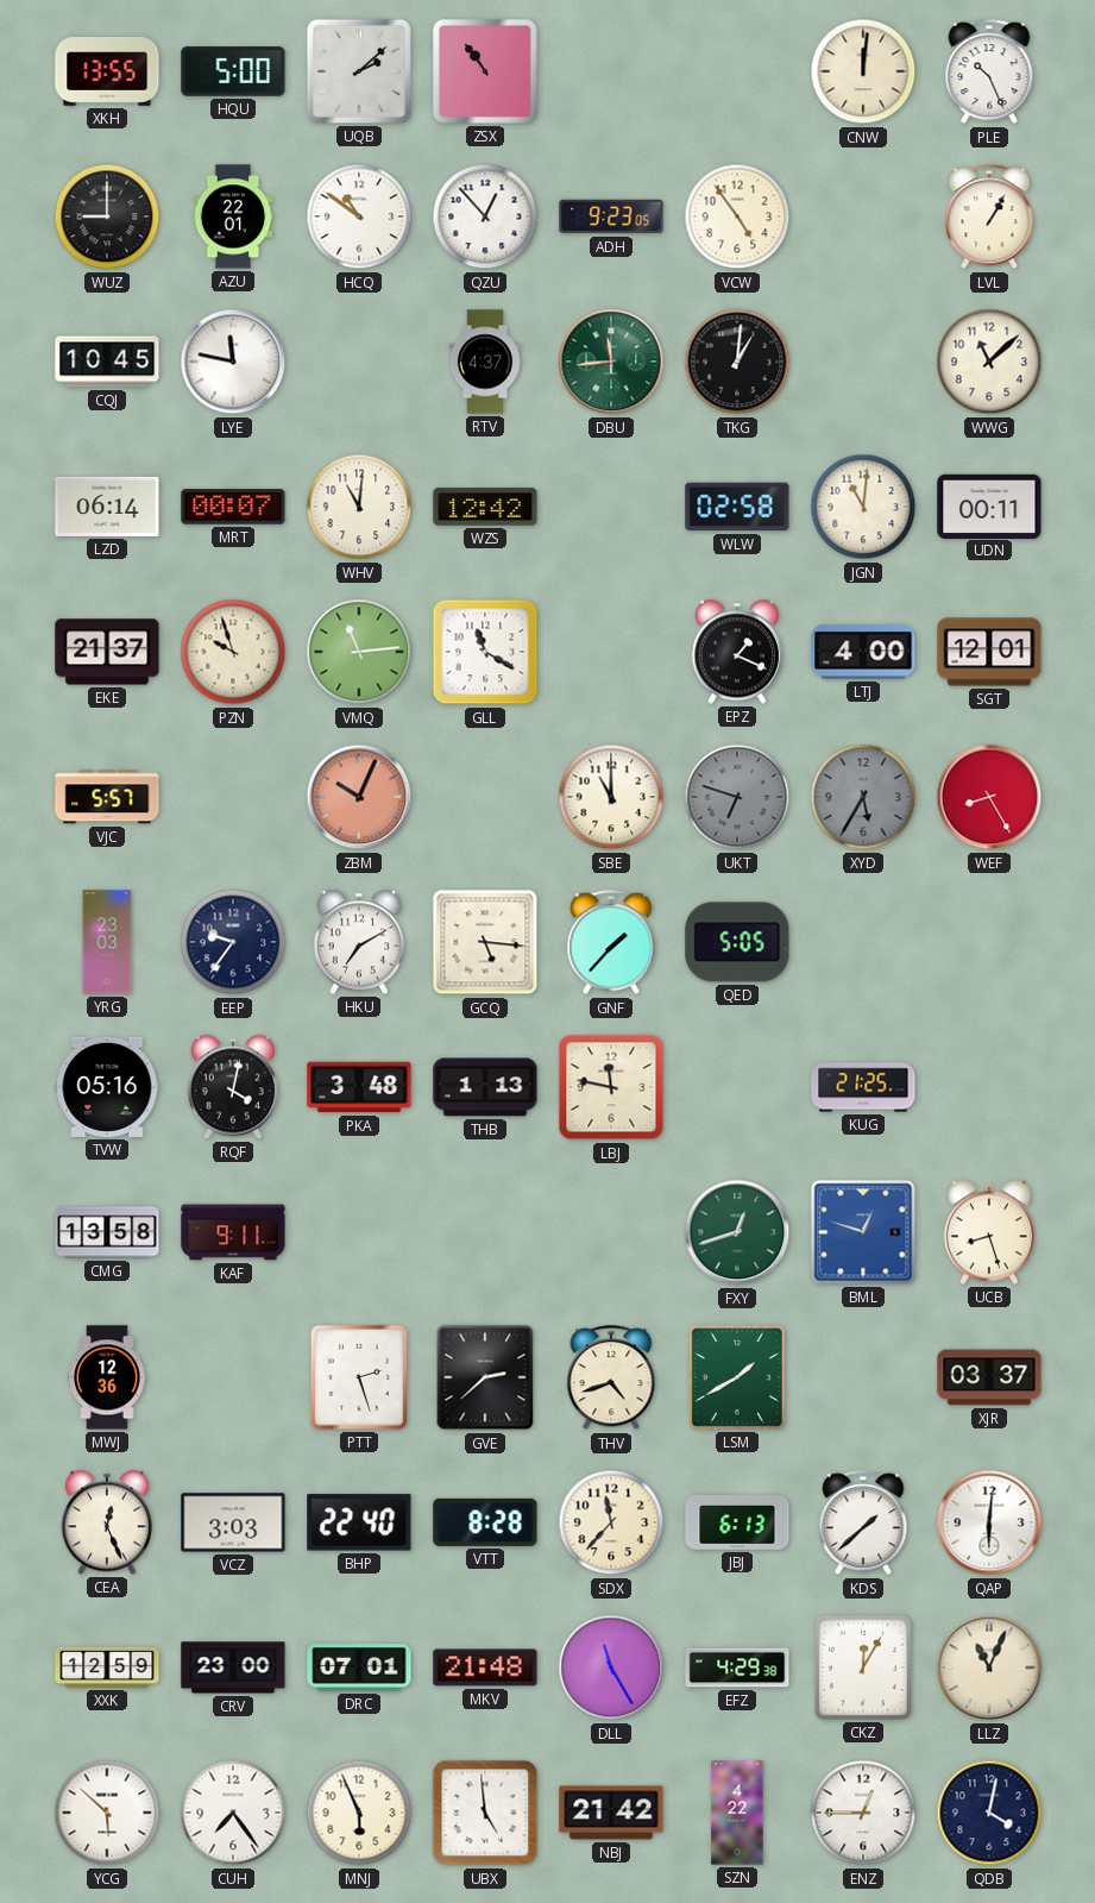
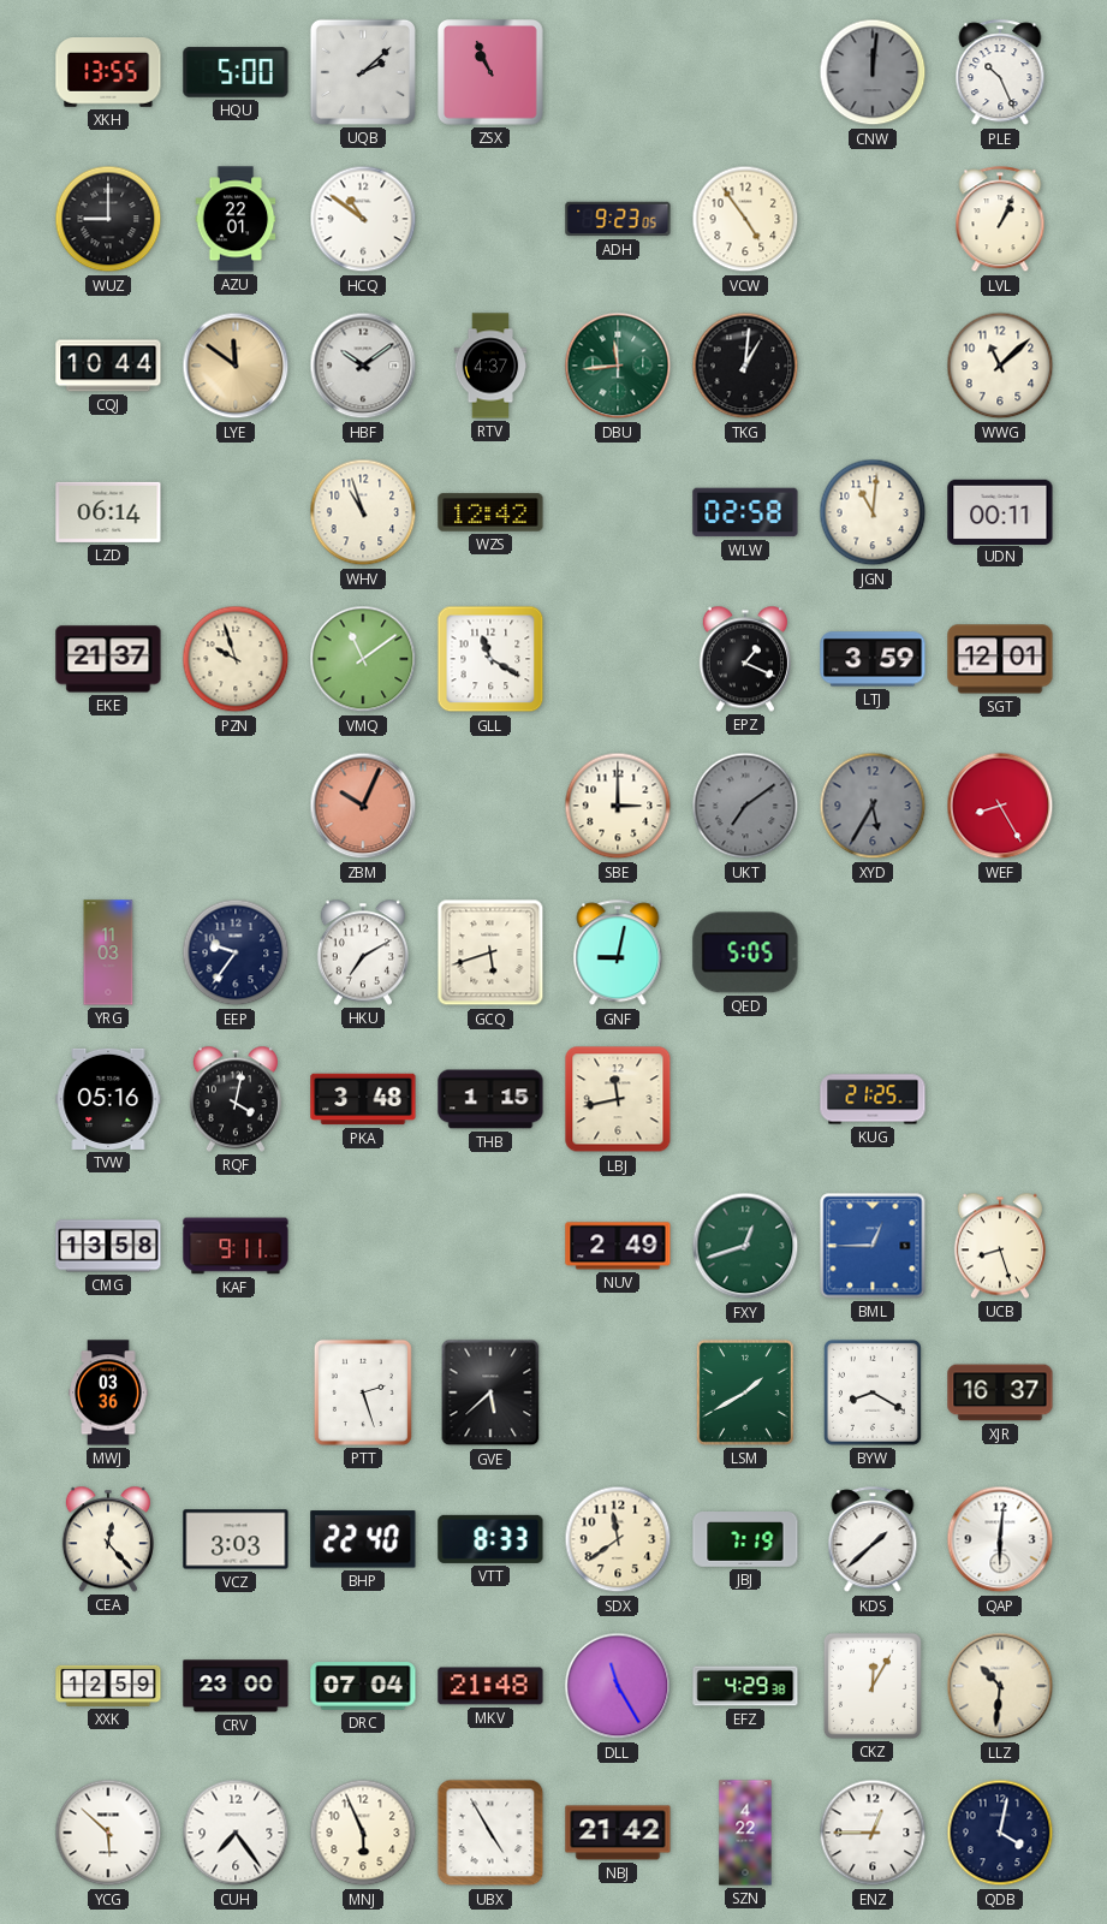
ZSX: 10:54 -> 10:56 (492, 73)
CNW dial: cream -> grey (873, 72)
QZU: 12:53 -> none (485, 216)
LVL: 1:05 -> 1:04 (1000, 220)
CQJ: 10:45 -> 10:44 (108, 366)
LYE: 11:47 -> 11:51 (236, 366)
LYE dial: white -> champagne (236, 366)
HBF: none -> 10:09 (363, 366)
MRT: 00:07 -> none (233, 507)
WHV: 11:01 -> 10:57 (363, 512)
VMQ: 11:14 -> 11:09 (363, 659)
LTJ: 4:00 -> 3:59 (873, 659)
VJC: 5:57 -> none (107, 797)
SBE: 11:00 -> 3:00 (618, 806)
UKT: 6:48 -> 7:09 (745, 806)
YRG: 23:03 -> 11:03 (108, 952)
GCQ: 5:16 -> 5:42 (490, 952)
GNF: 1:37 -> 9:02 (618, 954)
THB: 1:13 -> 1:15 (490, 1099)
LBJ: 11:47 -> 11:43 (618, 1099)
NUV: none -> 2:49 (618, 1246)
BML: 12:48 -> 12:45 (873, 1246)
MWJ: 12:36 -> 03:36 (108, 1392)
GVE: 2:38 -> 5:38 (490, 1392)
THV: 4:42 -> none (611, 1378)
BYW: none -> 8:20 (873, 1392)
XJR: 03:37 -> 16:37 (1000, 1392)
CEA: 12:26 -> 12:23 (108, 1539)
VTT: 8:28 -> 8:33 (490, 1539)
SDX: 11:37 -> 11:39 (618, 1539)
JBJ: 6:13 -> 7:19 (745, 1540)
DRC: 07:01 -> 07:04 (363, 1686)
LLZ: 11:04 -> 10:31 (1000, 1686)
UBX: 4:59 -> 4:55 (490, 1833)
